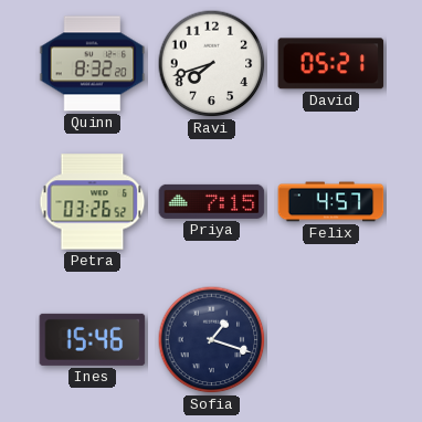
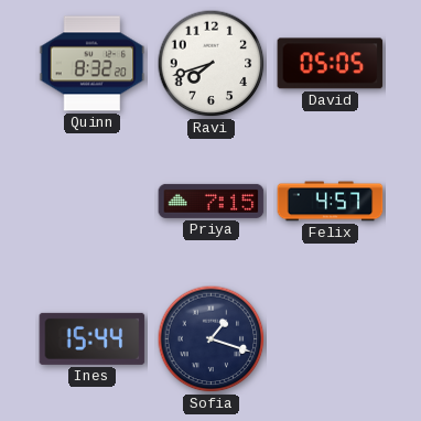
David: 05:21 -> 05:05 (331, 64)
Petra: 03:26 -> none (93, 202)
Ines: 15:46 -> 15:44 (93, 338)
